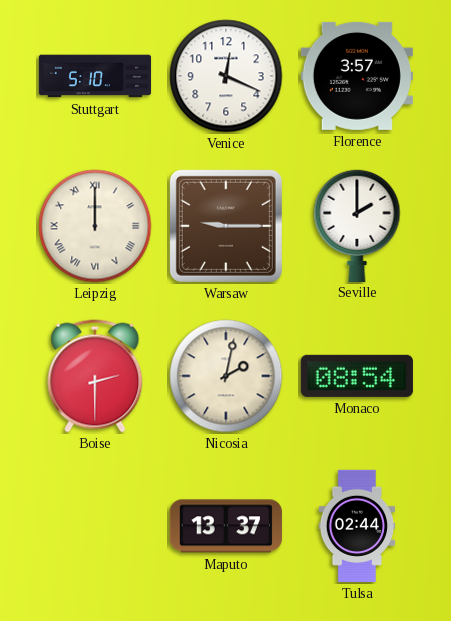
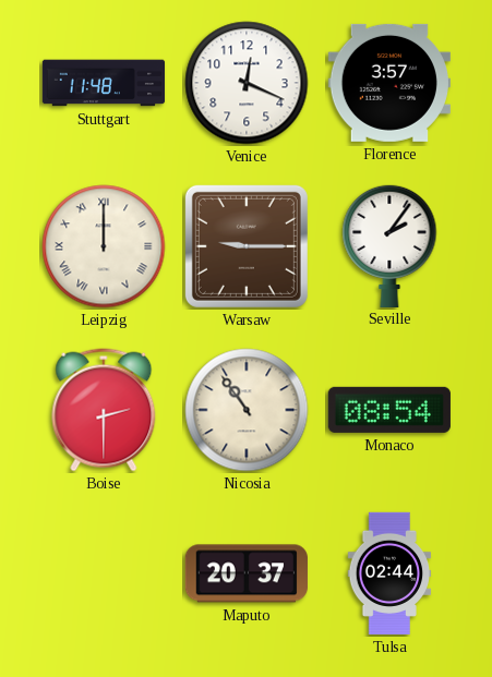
Stuttgart: 5:10 -> 11:48 (104, 83)
Seville: 2:00 -> 2:06 (389, 245)
Nicosia: 2:02 -> 10:54 (247, 410)
Maputo: 13:37 -> 20:37 (247, 573)
